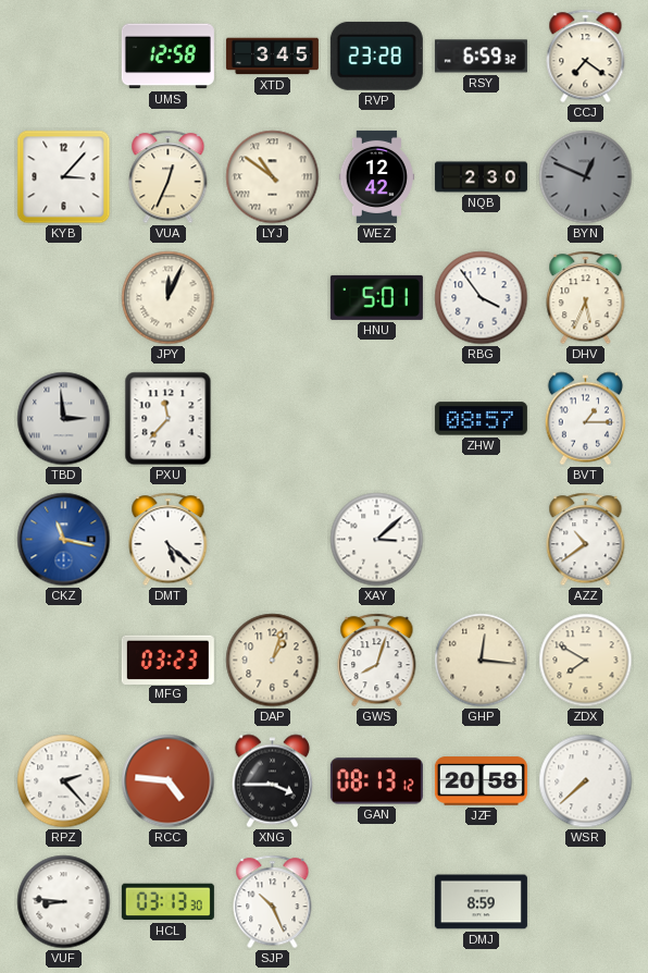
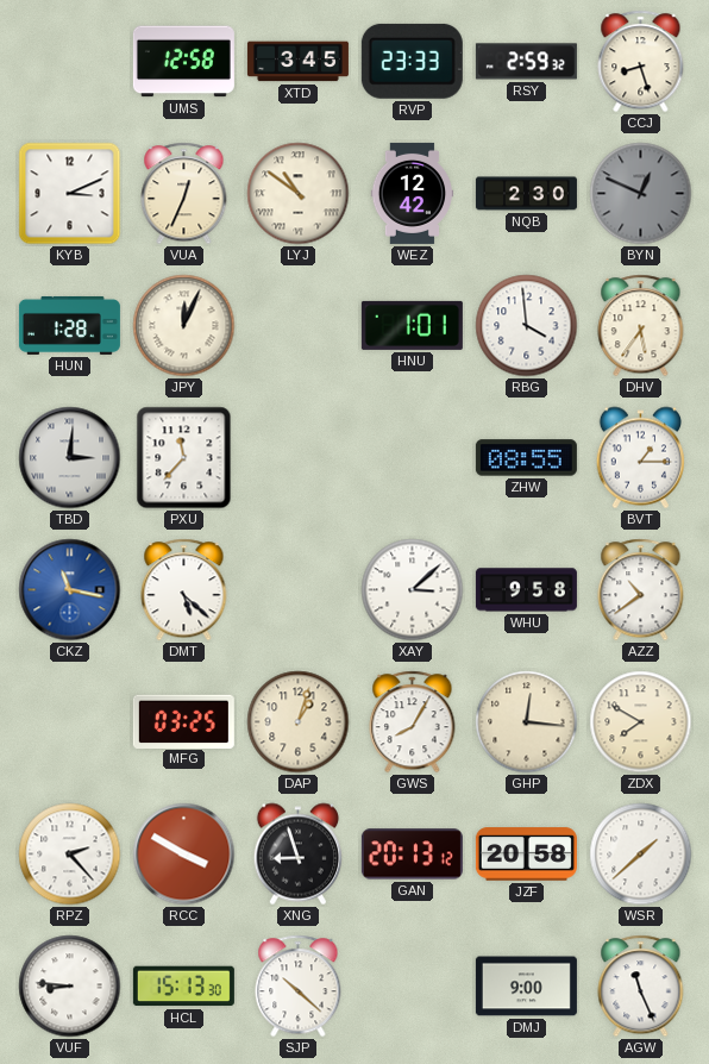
RVP: 23:28 -> 23:33 (412, 61)
RSY: 6:59 -> 2:59 (526, 62)
CCJ: 7:21 -> 8:27 (641, 62)
KYB: 3:07 -> 3:11 (70, 194)
HUN: none -> 1:28 (69, 325)
HNU: 5:01 -> 1:01 (412, 325)
RBG: 3:54 -> 3:59 (527, 326)
DHV: 5:34 -> 5:36 (641, 326)
TBD: 2:59 -> 3:01 (70, 458)
ZHW: 08:57 -> 08:55 (526, 458)
WHU: none -> 9:58 (526, 590)
MFG: 03:23 -> 03:25 (183, 721)
GWS: 8:03 -> 8:05 (413, 722)
RCC: 4:46 -> 3:50 (184, 855)
XNG: 3:45 -> 8:57 (297, 855)
GAN: 08:13 -> 20:13 (412, 855)
WSR: 7:38 -> 1:38 (641, 855)
HCL: 03:13 -> 15:13 (183, 987)
SJP: 10:26 -> 10:22 (299, 987)
DMJ: 8:59 -> 9:00 (526, 987)
AGW: none -> 11:26 (641, 987)
